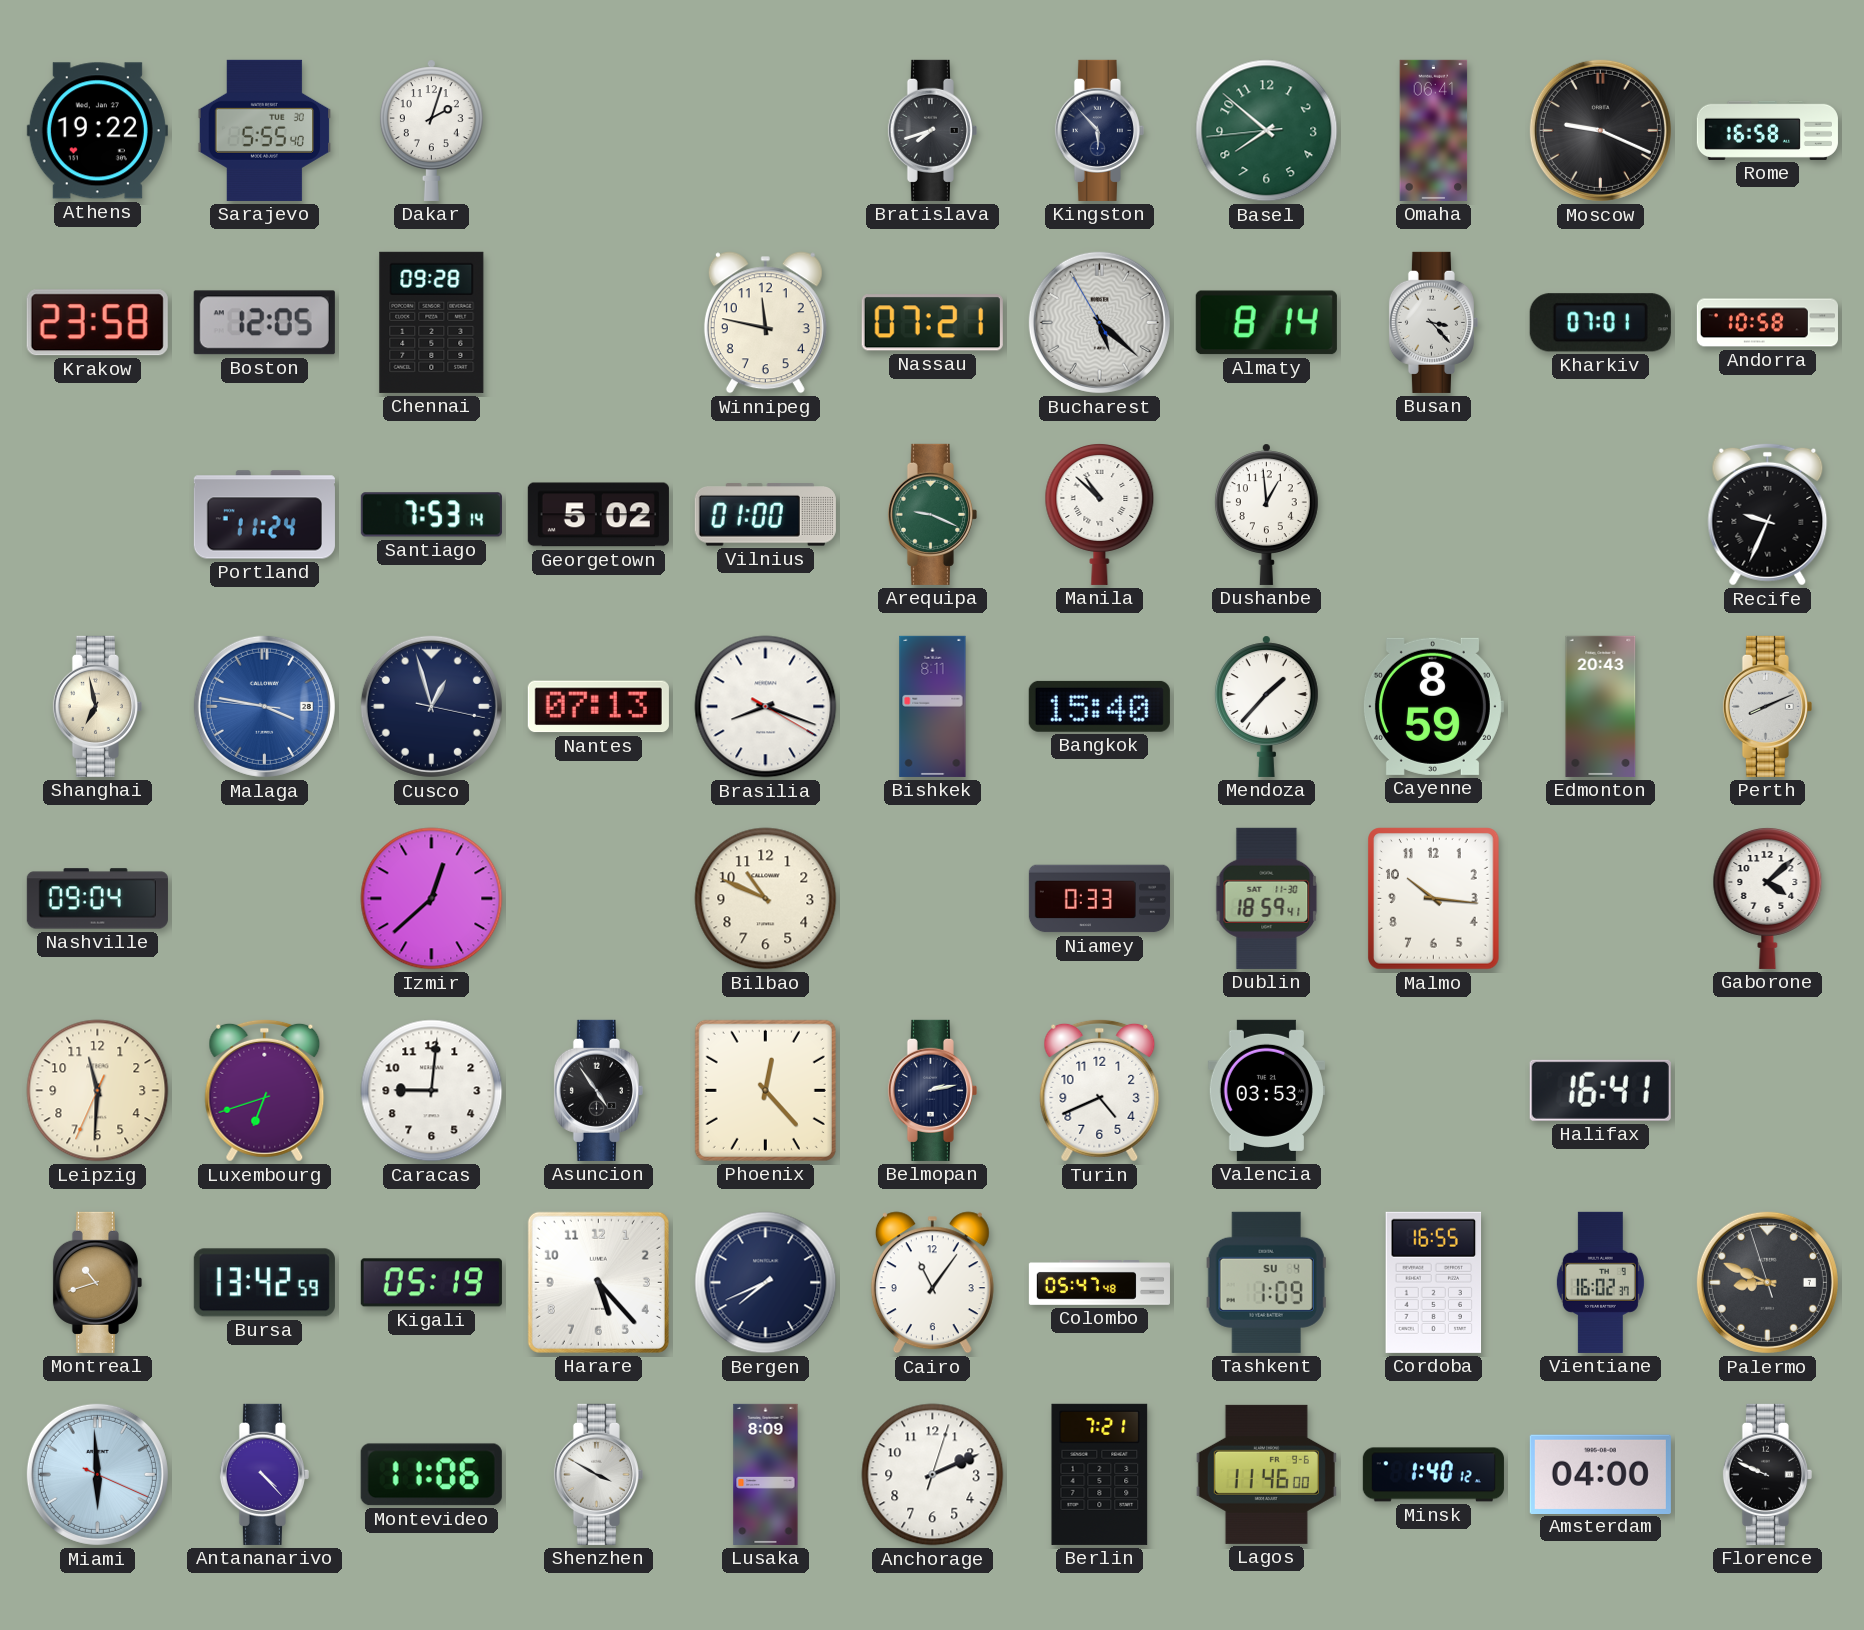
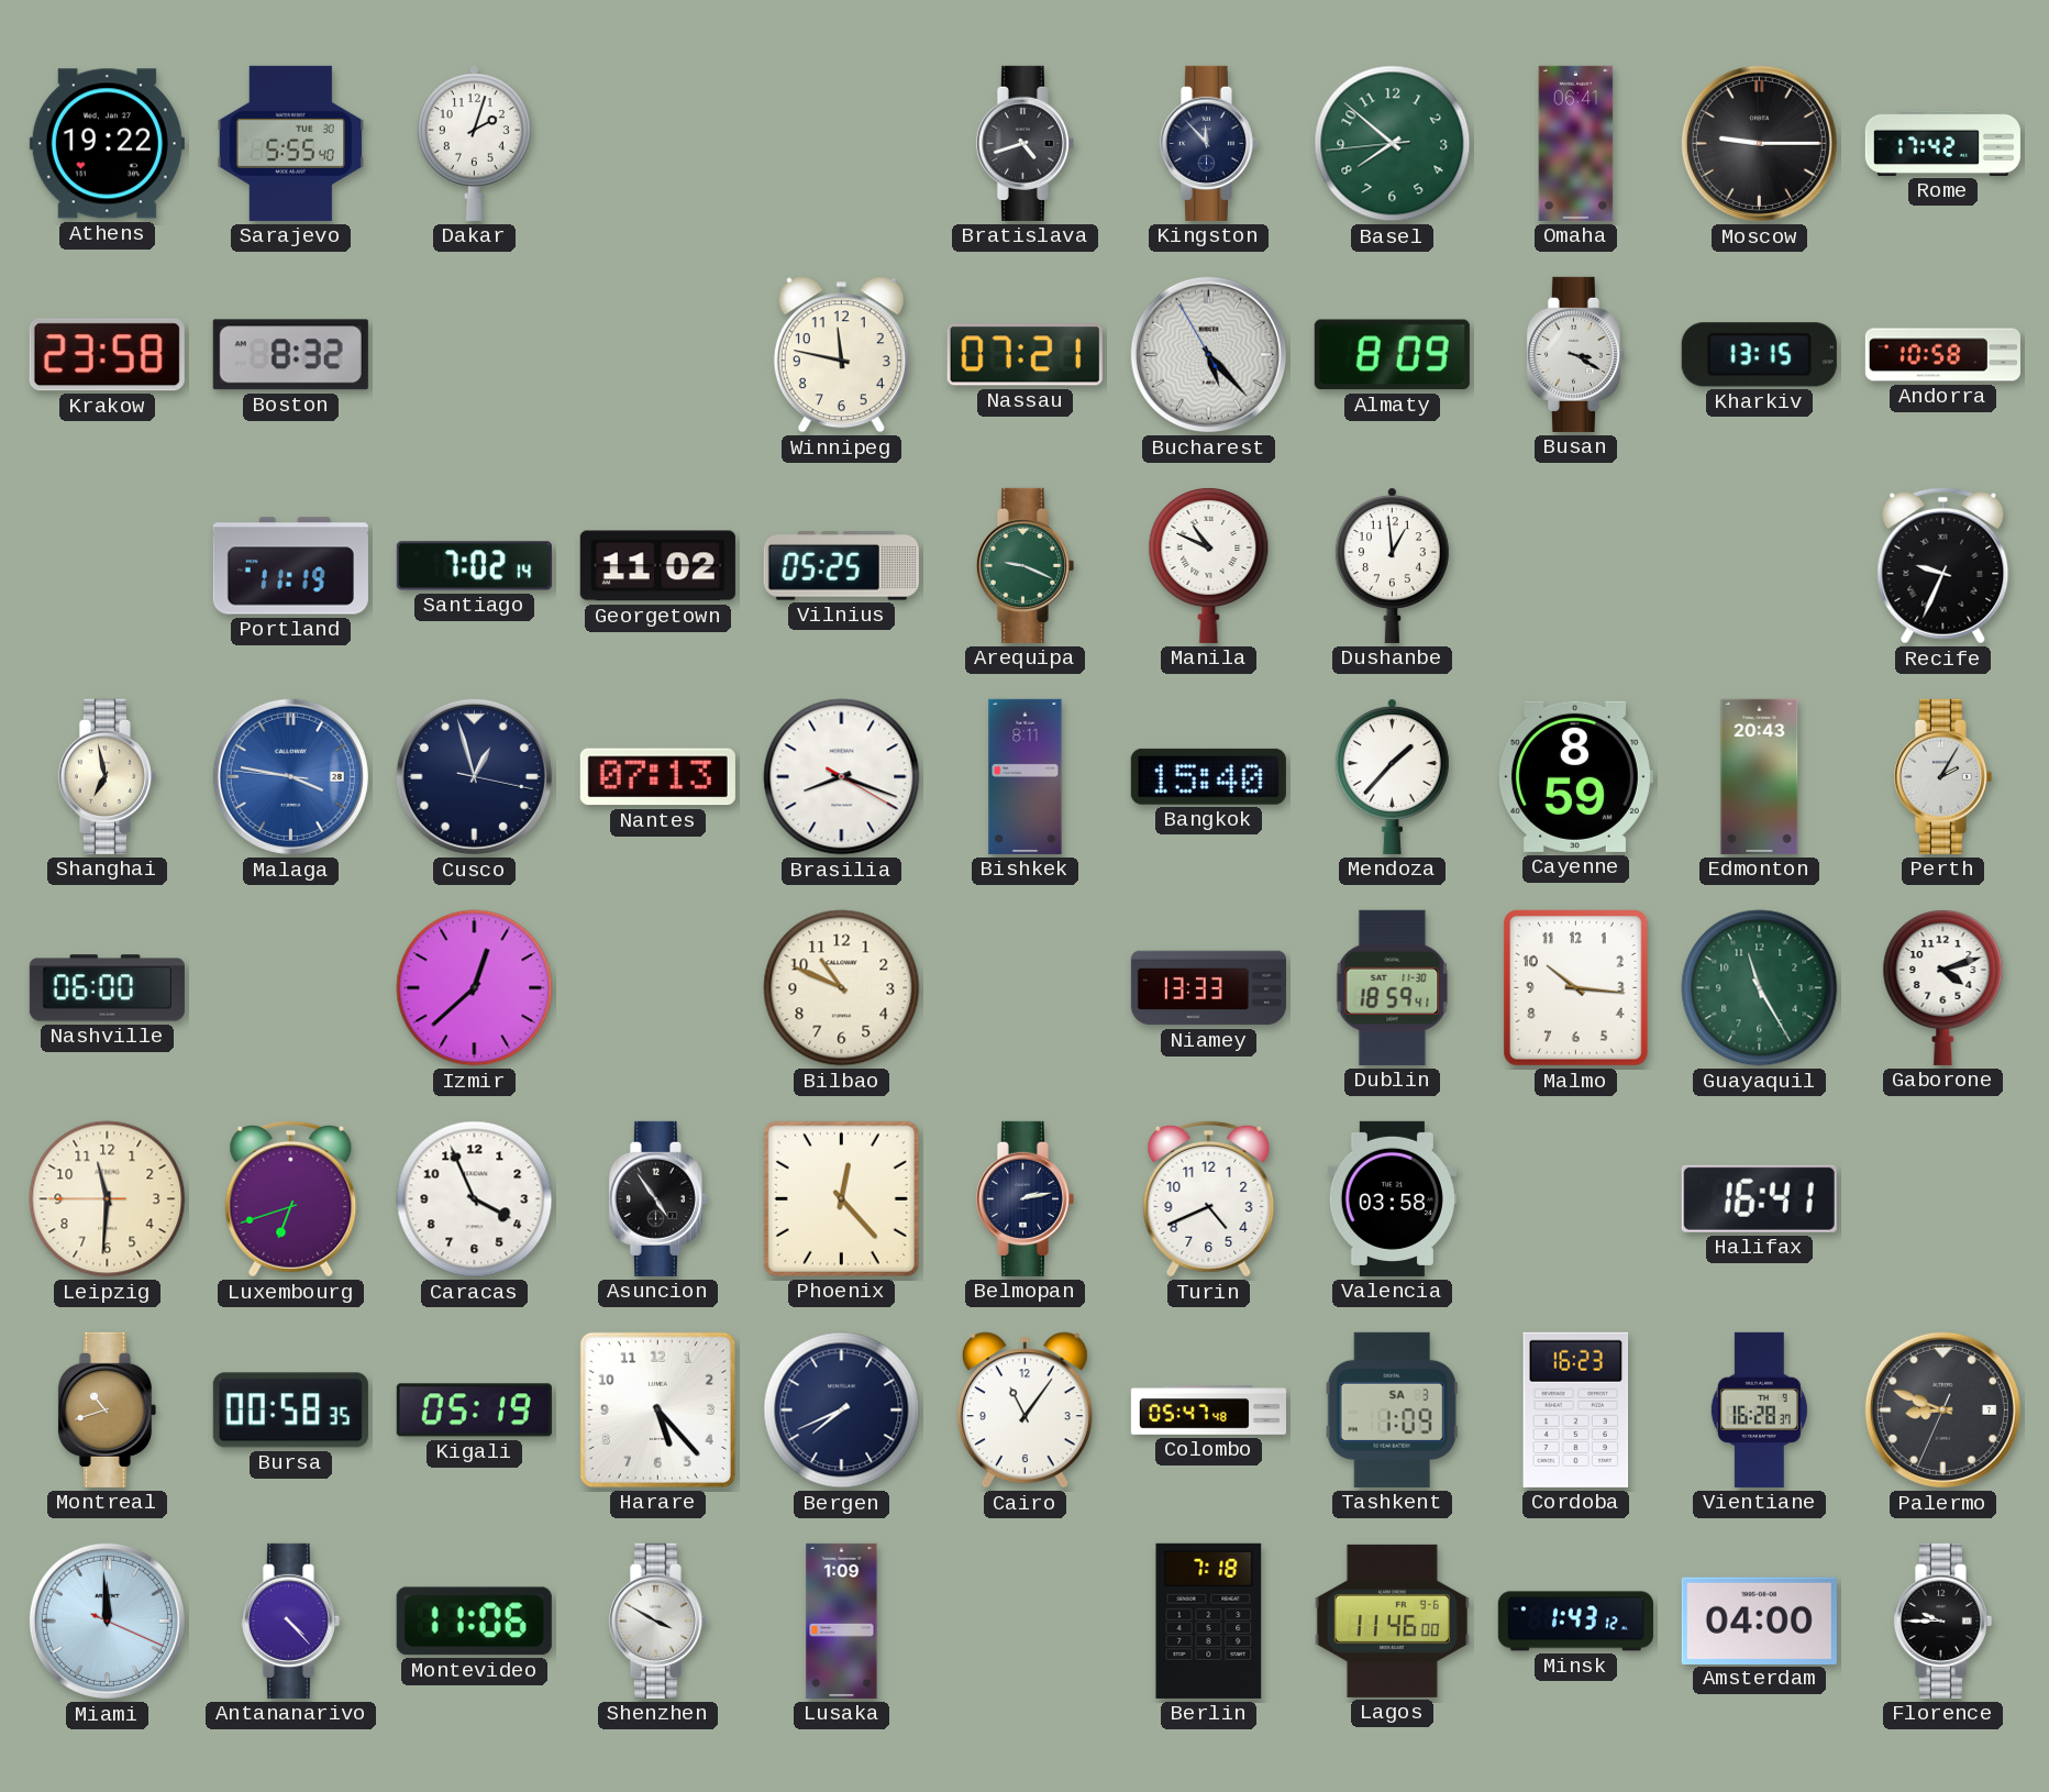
Bratislava: 7:42 -> 4:42 (1024, 143)
Kingston: 5:53 -> 11:53 (1208, 143)
Moscow: 9:19 -> 9:15 (1759, 143)
Rome: 16:58 -> 17:42 (1942, 143)
Boston: 12:05 -> 8:32 (290, 355)
Chennai: 09:28 -> none (432, 322)
Bucharest: 5:21 -> 5:22 (1208, 354)
Almaty: 8:14 -> 8:09 (1392, 355)
Busan: 3:23 -> 3:20 (1575, 354)
Kharkiv: 07:01 -> 13:15 (1759, 355)
Portland: 11:24 -> 11:19 (290, 566)
Santiago: 7:53 -> 7:02 (474, 566)
Georgetown: 5:02 -> 11:02 (657, 566)
Vilnius: 01:00 -> 05:25 (841, 566)
Manila: 10:52 -> 10:49 (1209, 566)
Perth: 8:11 -> 2:05 (1942, 776)
Nashville: 09:04 -> 06:00 (107, 988)
Niamey: 0:33 -> 13:33 (1208, 988)
Guayaquil: none -> 11:25 (1760, 988)
Gaborone: 4:08 -> 4:12 (1943, 988)
Leipzig: 11:30:34 -> 11:30:45 (108, 1199)
Caracas: 9:01 -> 3:56 (475, 1199)
Valencia: 03:53 -> 03:58 (1392, 1198)
Bursa: 13:42 -> 00:58 (290, 1411)
Tashkent date: SU 4 -> SA 3 (1392, 1409)
Cordoba: 16:55 -> 16:23 (1576, 1409)
Vientiane: 16:02 -> 16:28 (1759, 1409)
Palermo: 8:48:57 -> 8:48:34 (1942, 1409)
Miami: 5:59 -> 11:59 (107, 1620)
Lusaka: 8:09 -> 1:09 (842, 1620)
Anchorage: 2:11 -> none (933, 1475)
Berlin: 7:21 -> 7:18 (1209, 1620)
Minsk: 1:40 -> 1:43 (1575, 1622)
Florence: 9:49 -> 9:45 (1942, 1620)
